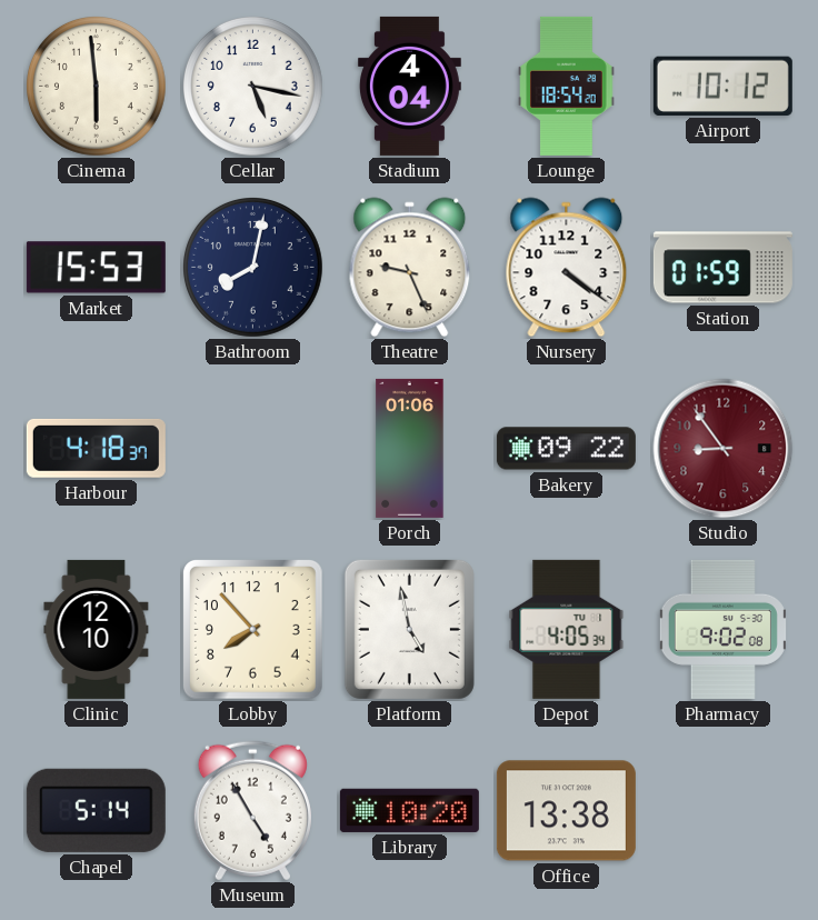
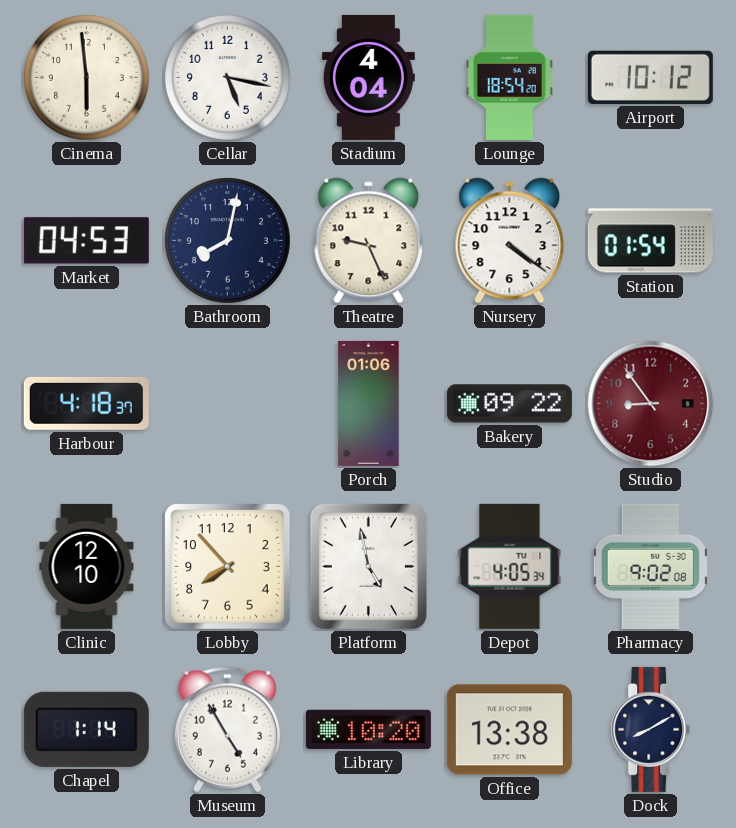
Market: 15:53 -> 04:53 (86, 241)
Station: 01:59 -> 01:54 (650, 241)
Chapel: 5:14 -> 1:14 (86, 729)
Dock: none -> 8:10 (651, 729)
